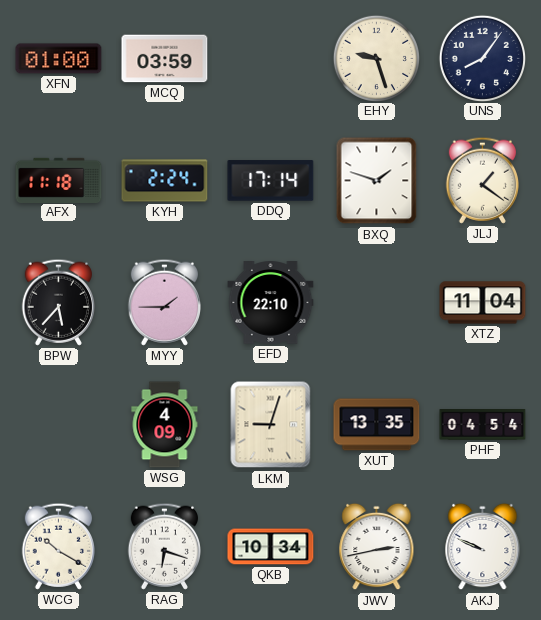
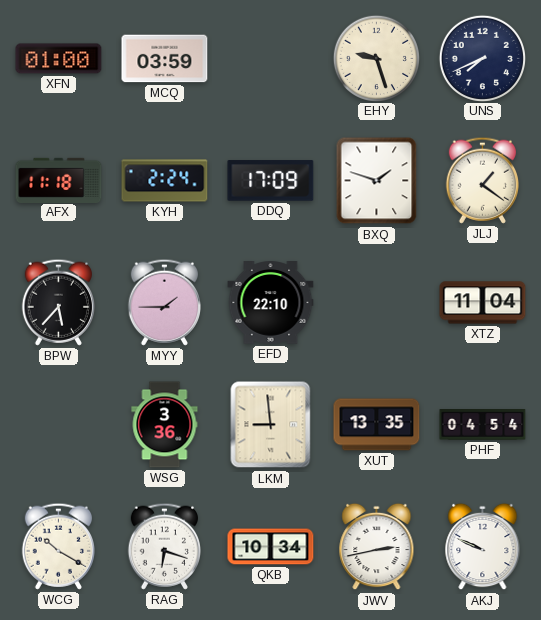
UNS: 8:06 -> 7:41 (482, 58)
DDQ: 17:14 -> 17:09 (271, 181)
WSG: 4:09 -> 3:36 (165, 425)
LKM: 9:03 -> 8:59 (271, 425)
